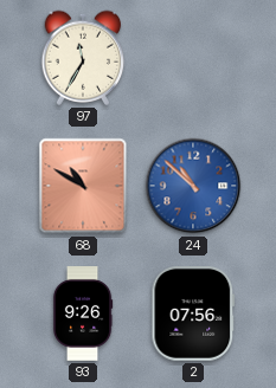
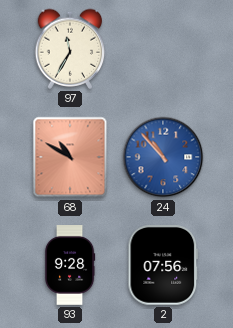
24: 10:52 -> 10:53 (163, 157)
93: 9:26 -> 9:28 (70, 265)
